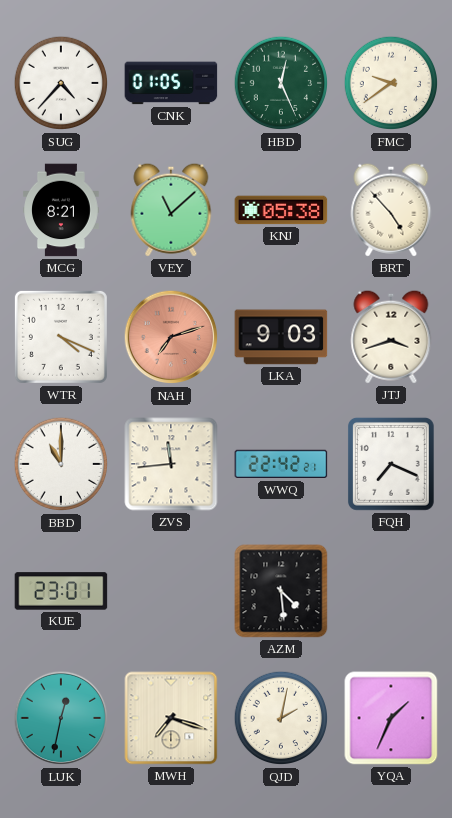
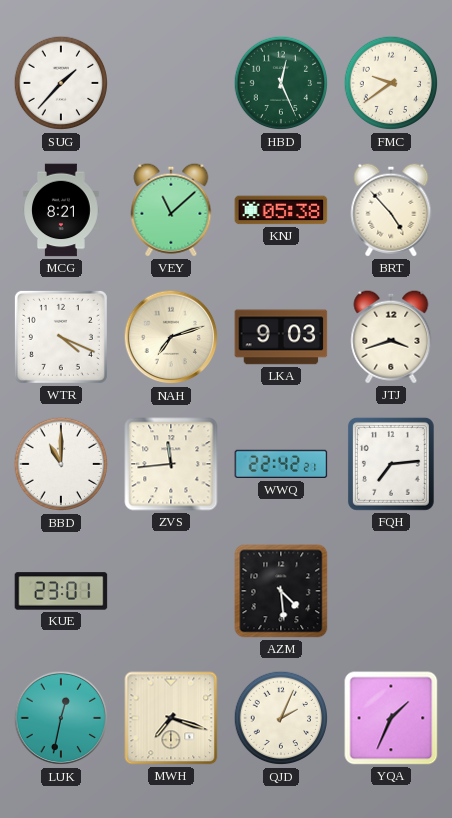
SUG: 4:37 -> 1:37 (61, 83)
CNK: 01:05 -> none (171, 83)
NAH dial: salmon -> cream (171, 337)
FQH: 7:19 -> 7:14 (391, 464)
QJD: 2:02 -> 2:04 (281, 718)
